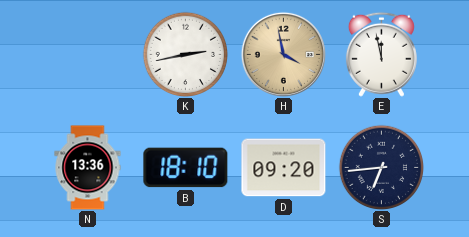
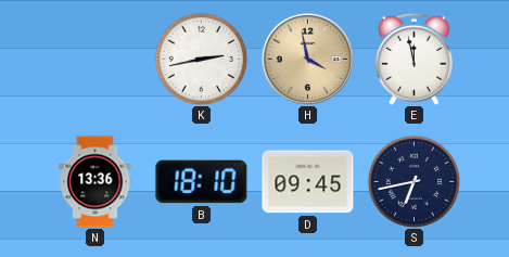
D: 09:20 -> 09:45 (308, 182)
S: 6:44 -> 6:43 (413, 181)
